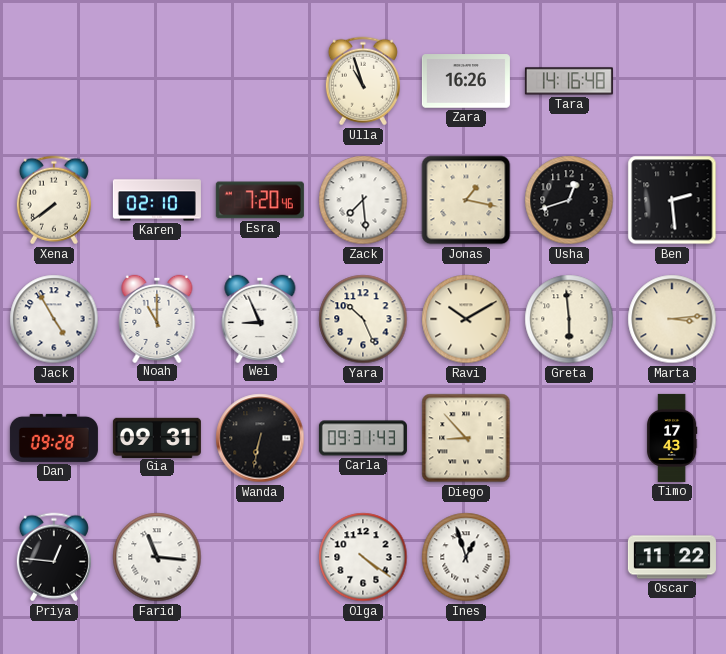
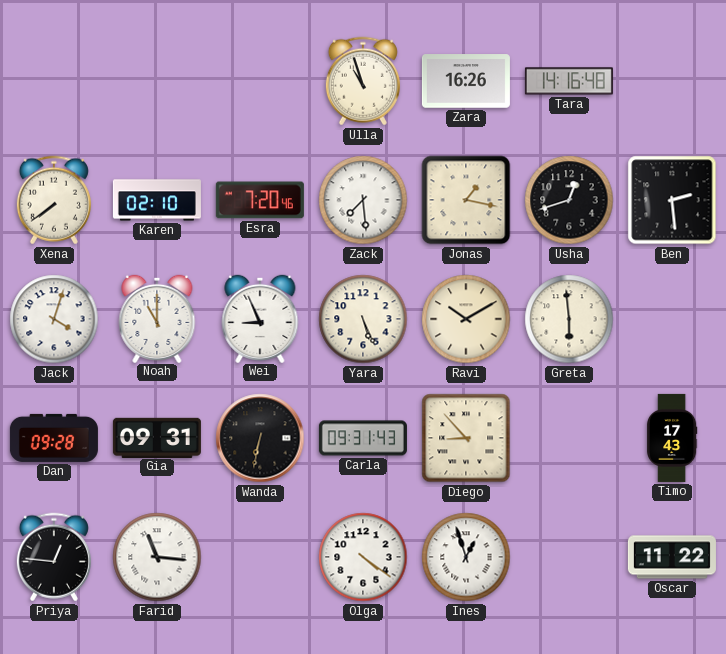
Jack: 4:55 -> 4:03 (54, 319)
Yara: 10:26 -> 5:26 (363, 319)
Marta: 3:14 -> none (672, 319)
